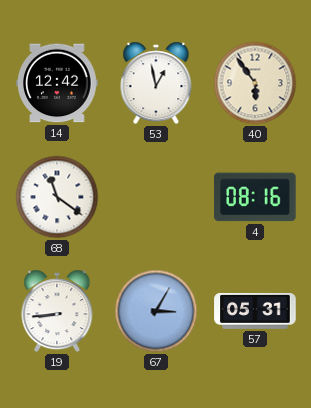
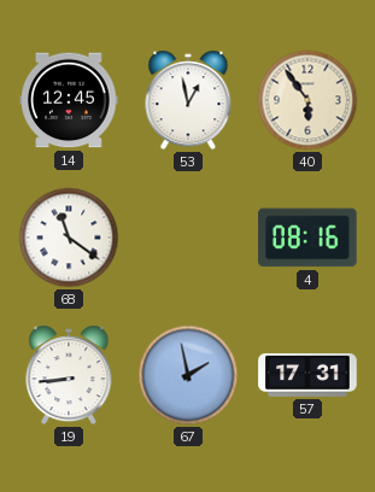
14: 12:42 -> 12:45 (69, 100)
67: 3:05 -> 1:58 (188, 375)
57: 05:31 -> 17:31 (307, 375)
